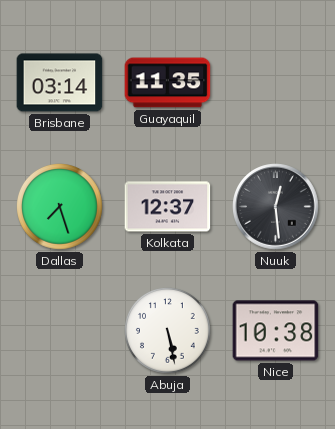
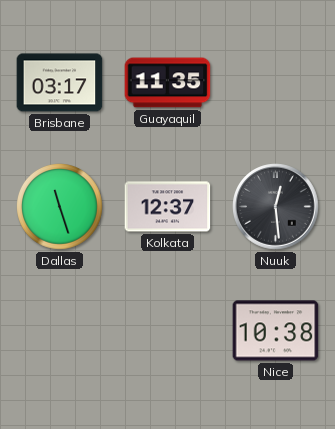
Brisbane: 03:14 -> 03:17 (60, 83)
Dallas: 7:27 -> 11:27 (60, 207)
Abuja: 5:28 -> none (168, 331)
